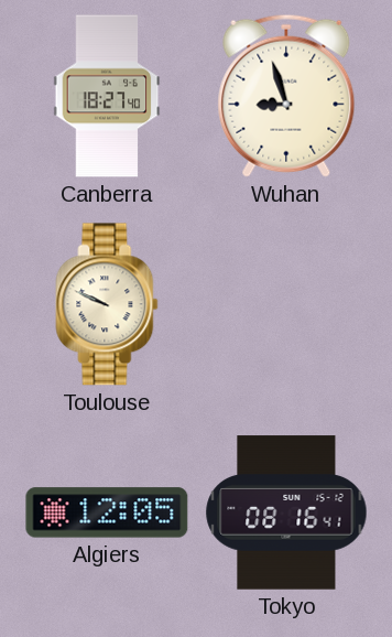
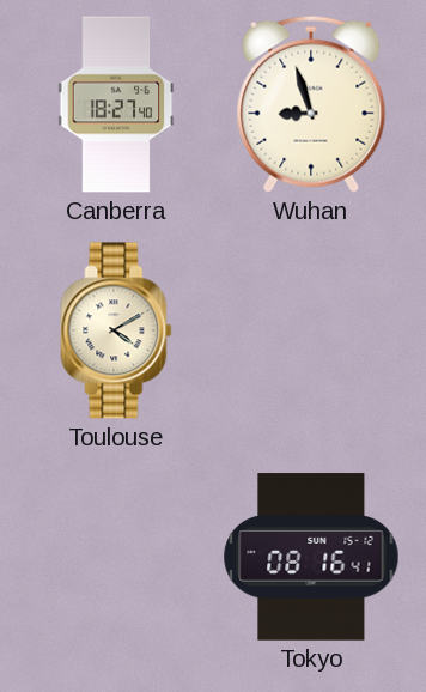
Toulouse: 9:49 -> 4:10 (116, 330)
Algiers: 12:05 -> none (107, 512)
